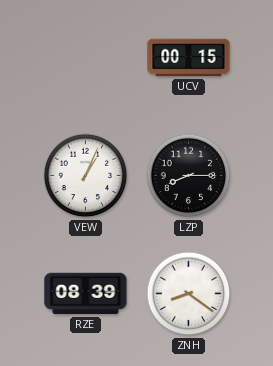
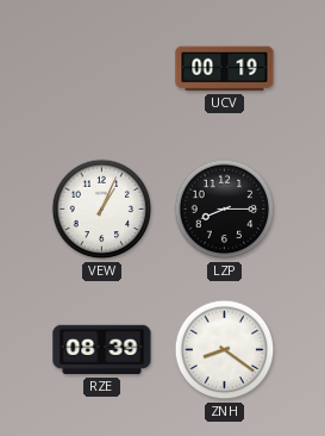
UCV: 00:15 -> 00:19 (225, 69)
